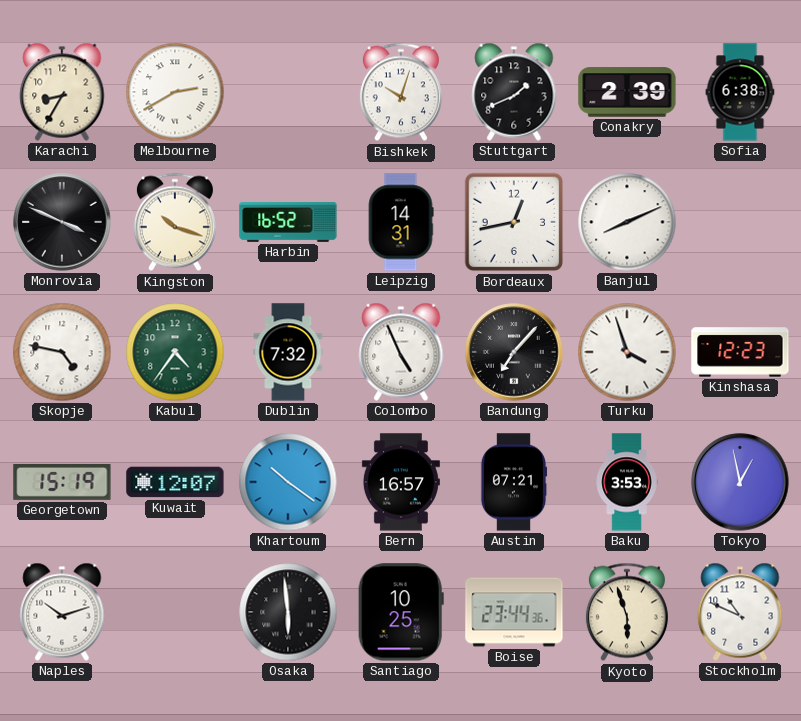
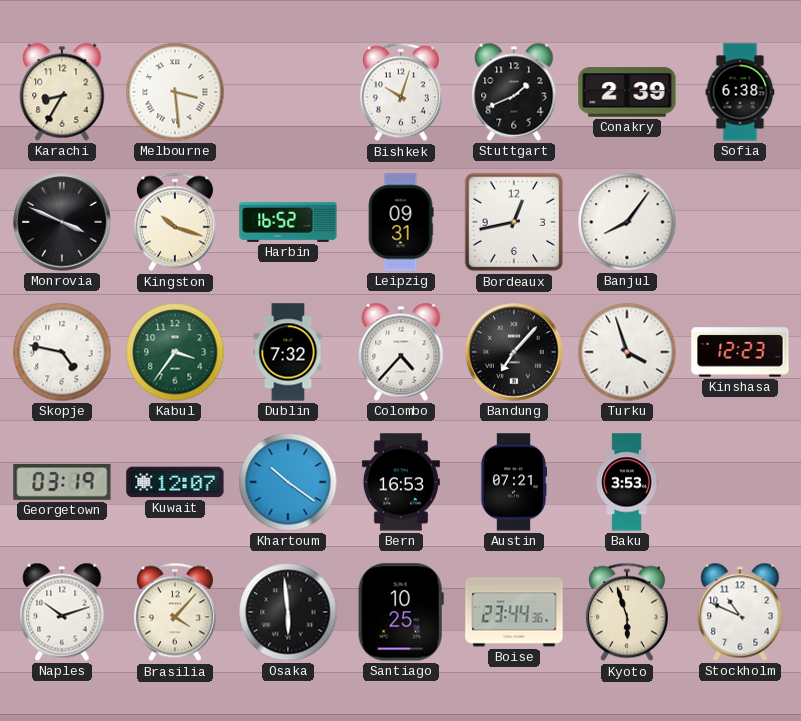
Melbourne: 2:40 -> 3:29 (175, 92)
Leipzig: 14:31 -> 09:31 (401, 222)
Banjul: 8:11 -> 8:06 (627, 222)
Kabul: 4:36 -> 3:36 (175, 352)
Colombo: 4:56 -> 4:37 (401, 352)
Georgetown: 15:19 -> 03:19 (62, 482)
Bern: 16:57 -> 16:53 (401, 482)
Tokyo: 12:58 -> none (740, 482)
Brasilia: none -> 4:07 (175, 612)
